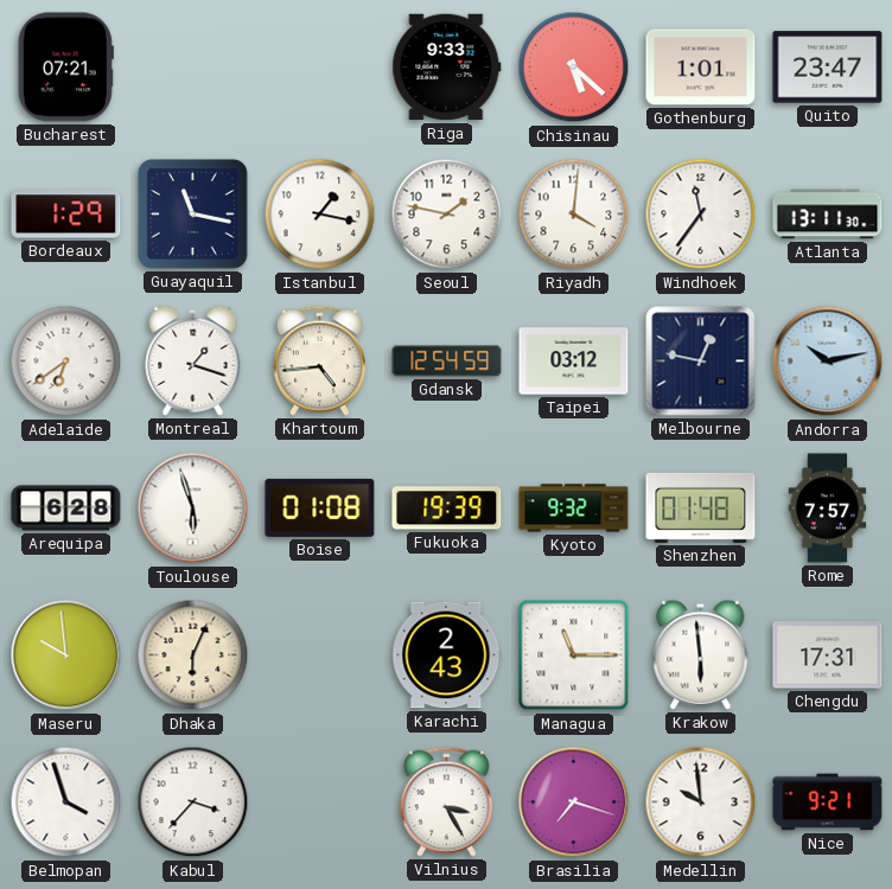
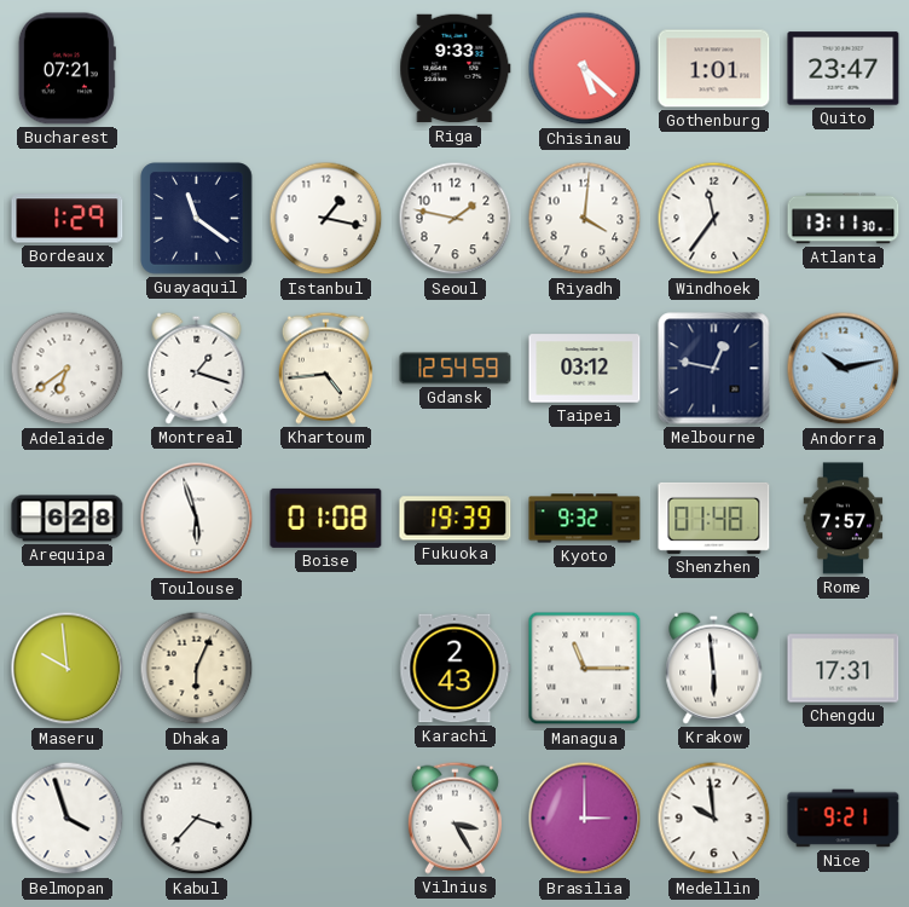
Guayaquil: 11:17 -> 11:21 (197, 219)
Brasilia: 7:18 -> 3:00 (585, 819)
